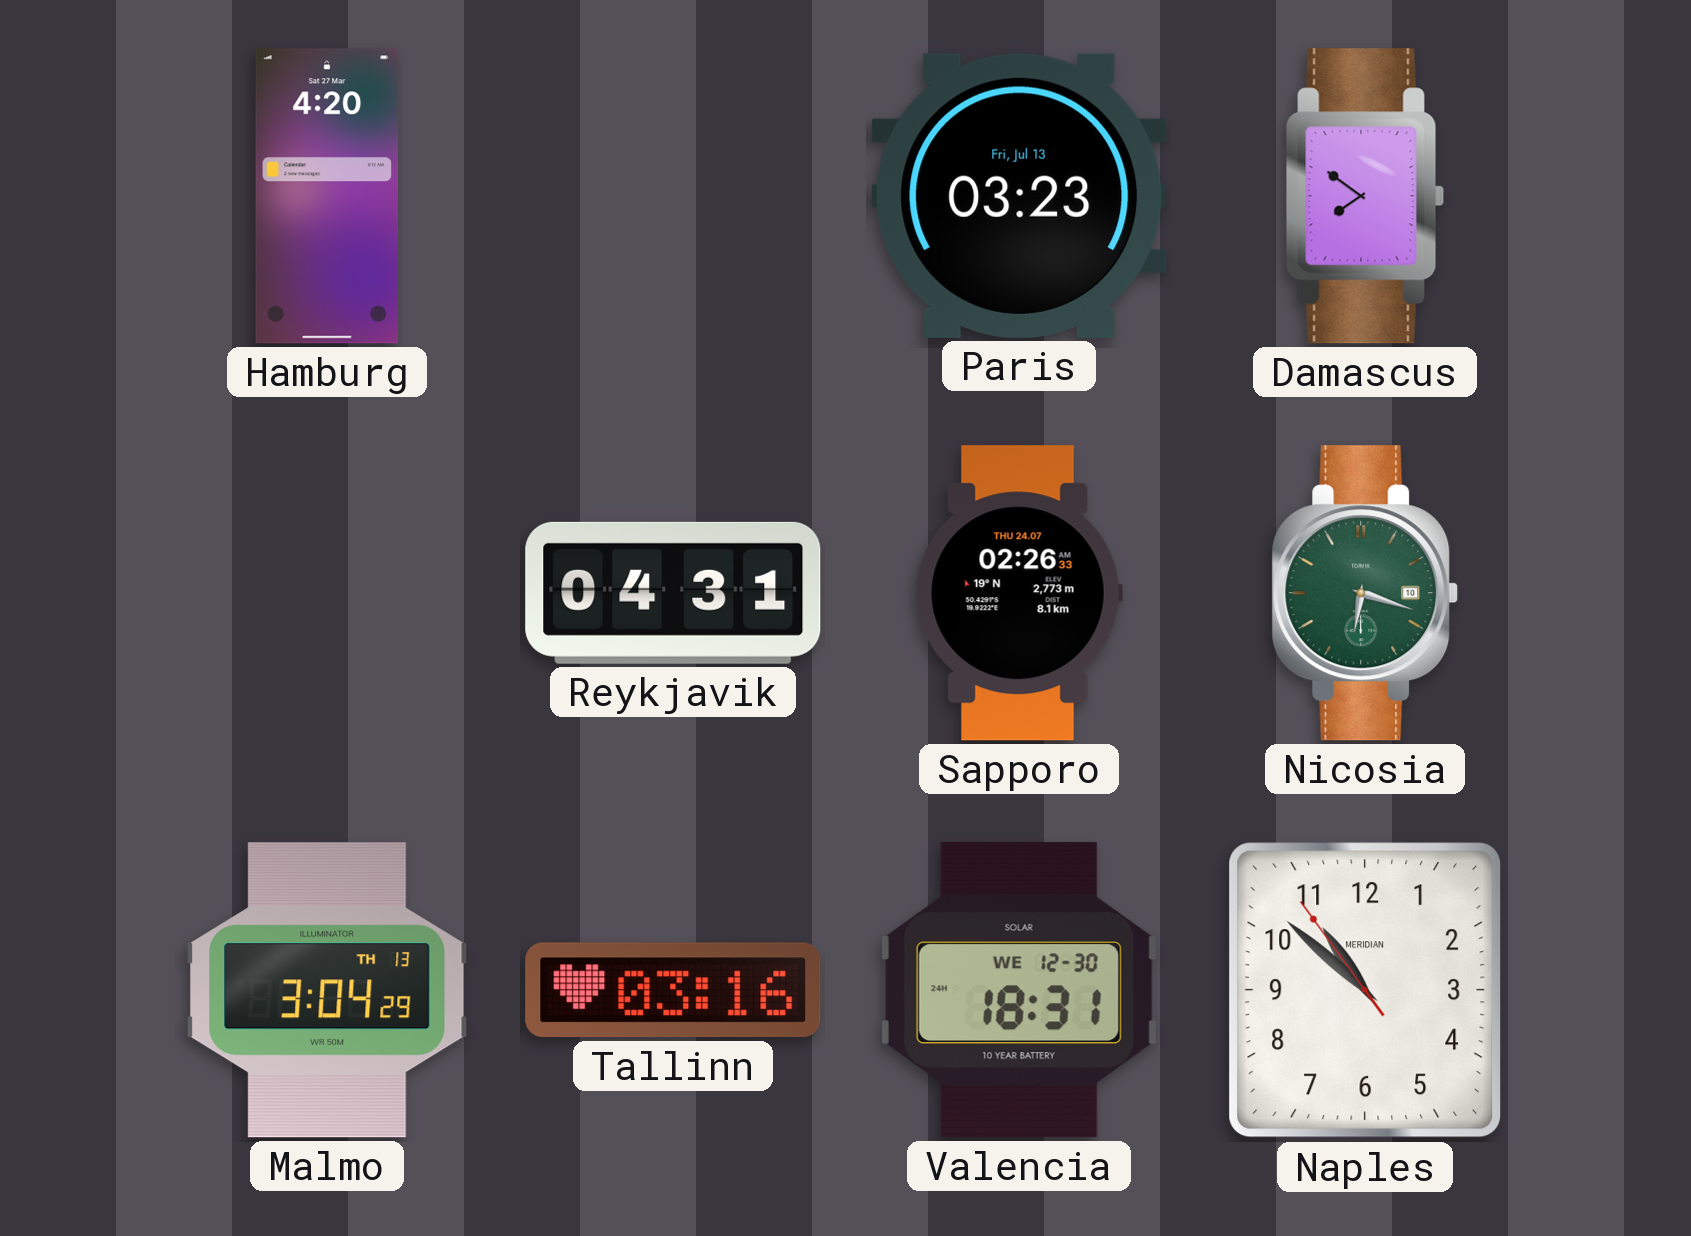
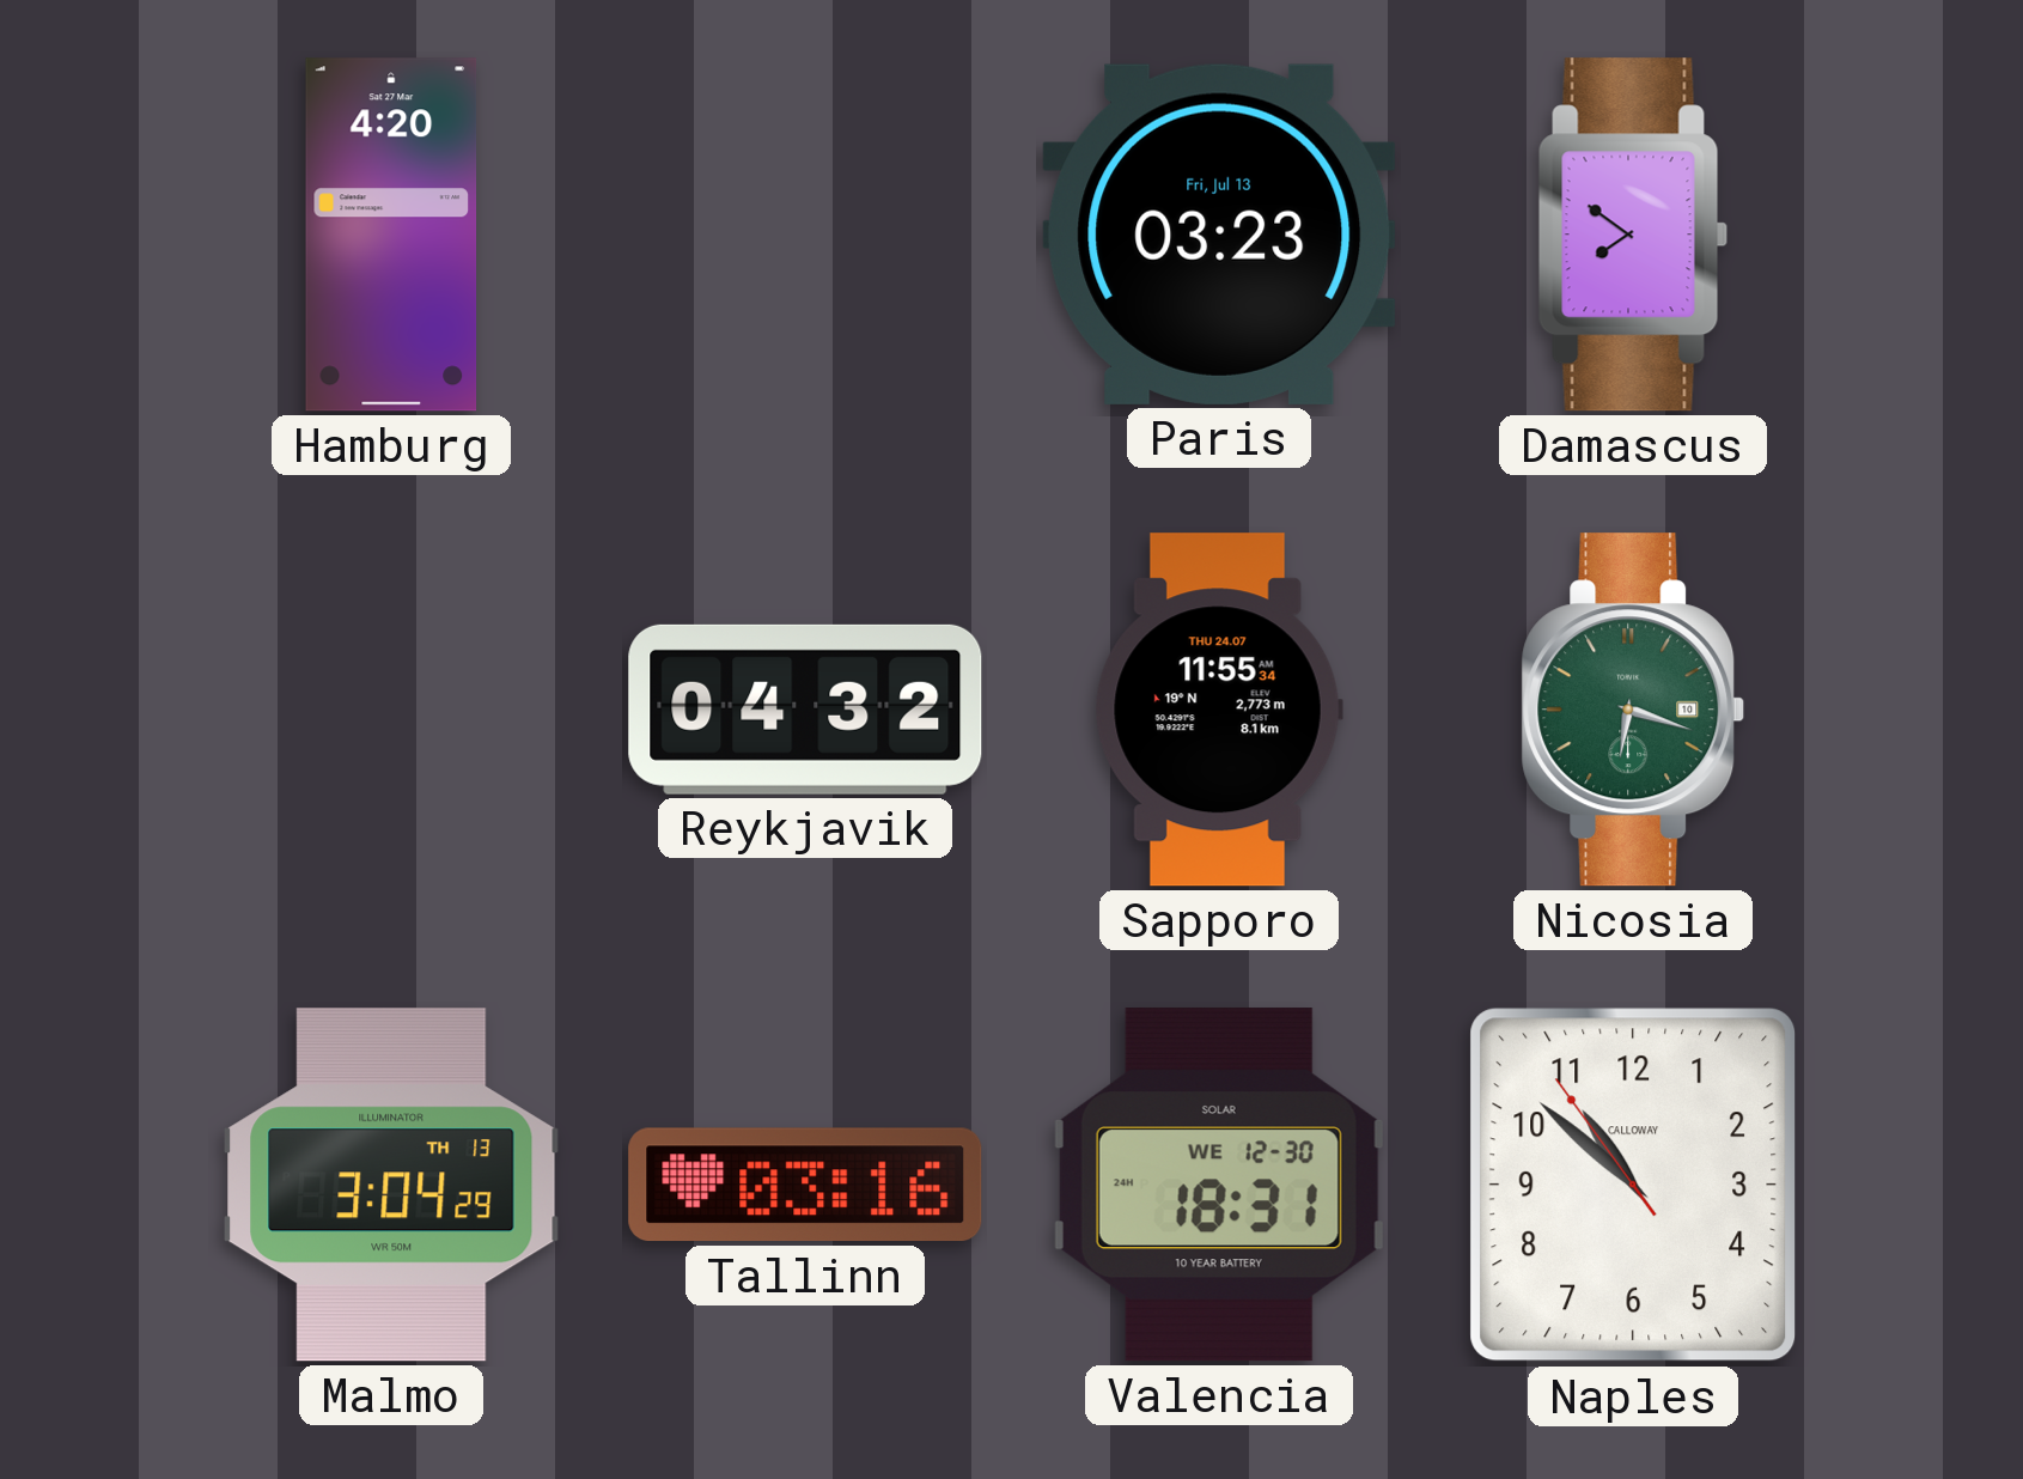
Reykjavik: 04:31 -> 04:32 (805, 710)
Sapporo: 02:26 -> 11:55 (1219, 710)
Naples brand: MERIDIAN -> CALLOWAY (1633, 1185)
